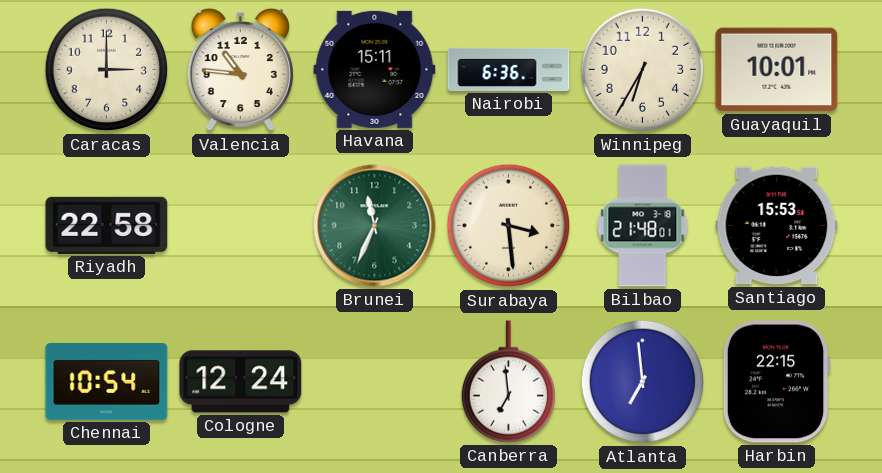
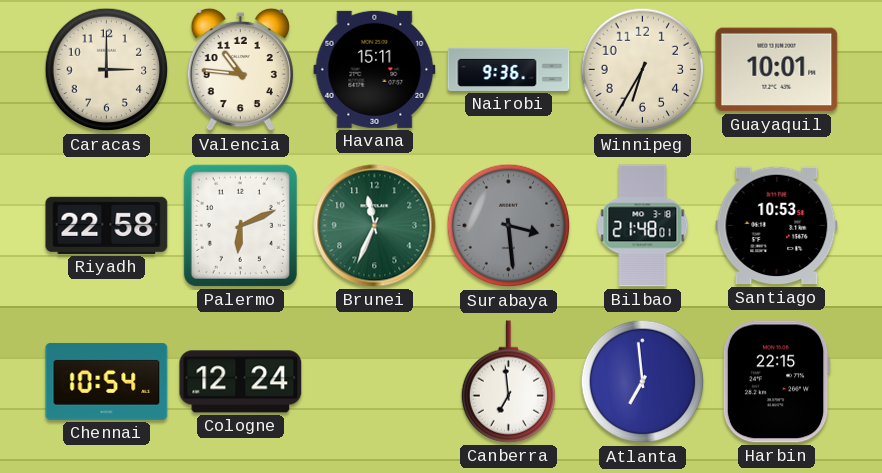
Nairobi: 6:36 -> 9:36 (509, 69)
Palermo: none -> 6:11 (240, 225)
Surabaya dial: cream -> grey (509, 226)
Santiago: 15:53 -> 10:53 (777, 226)
